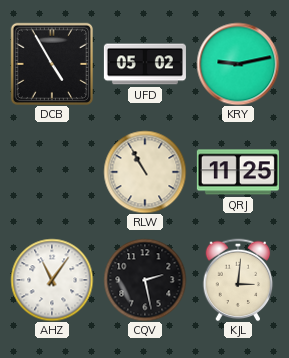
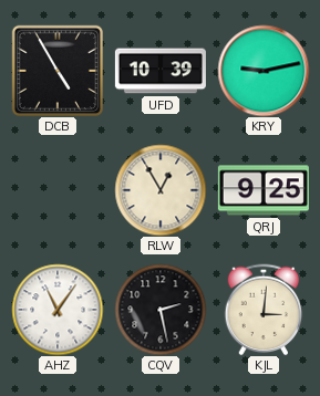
UFD: 05:02 -> 10:39 (161, 71)
RLW: 10:55 -> 12:55 (161, 190)
QRJ: 11:25 -> 9:25 (264, 190)
